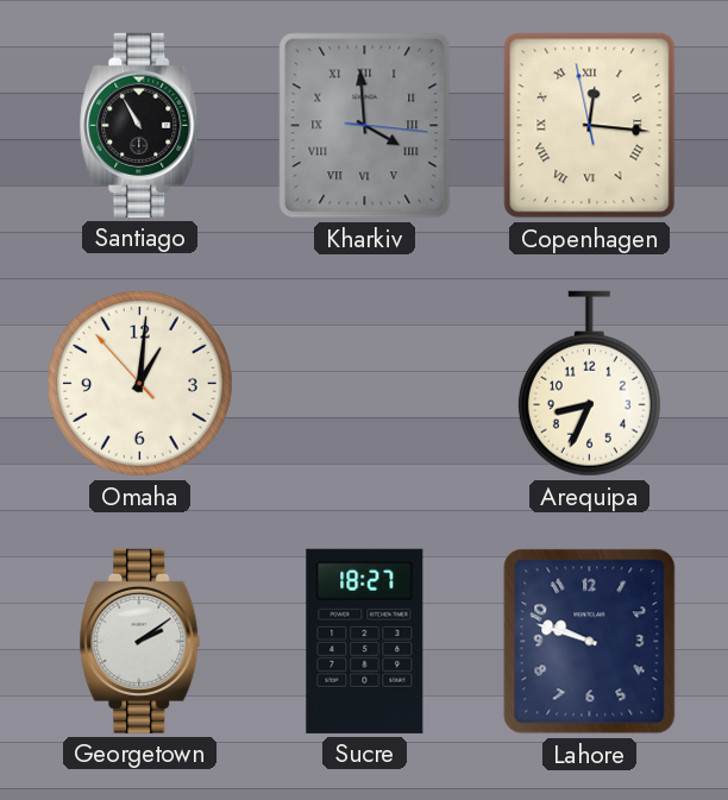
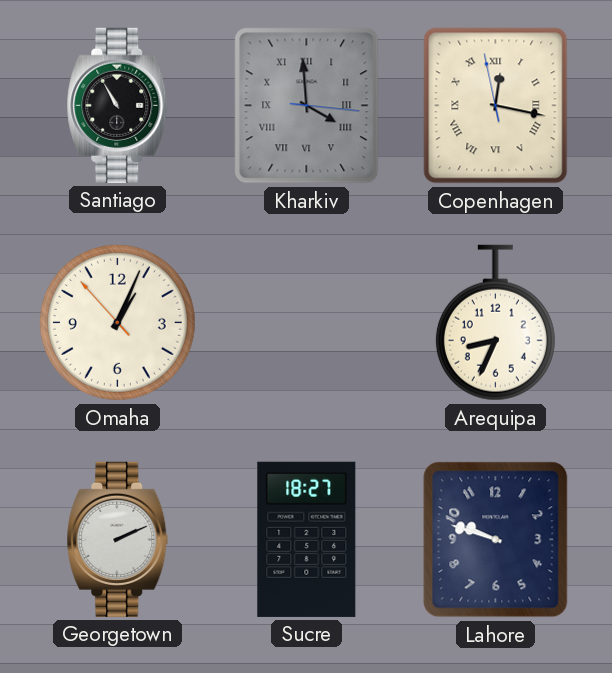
Copenhagen: 12:15 -> 12:16 (496, 106)
Omaha: 1:00 -> 1:03 (117, 322)
Georgetown: 2:09 -> 2:11 (118, 539)
